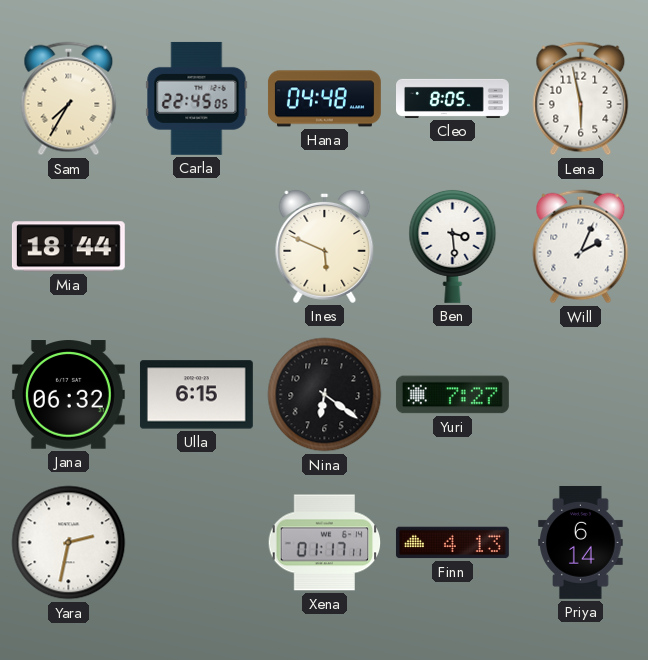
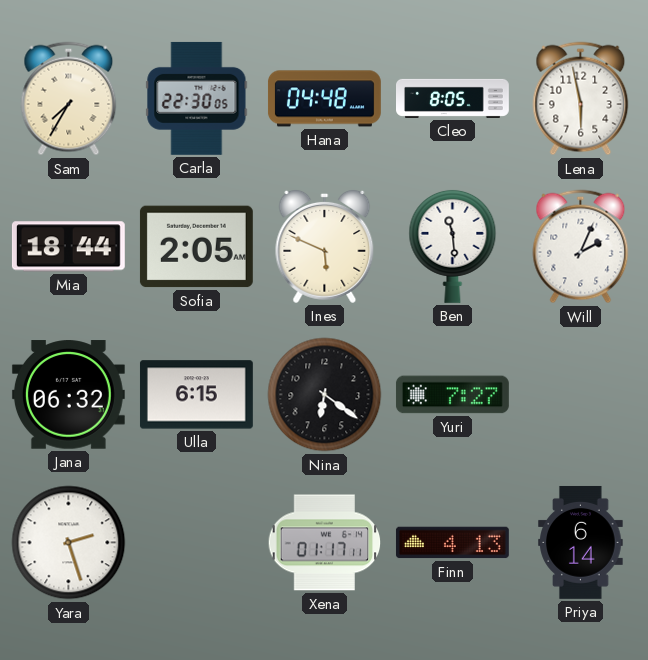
Carla: 22:45 -> 22:30 (197, 98)
Sofia: none -> 2:05 (196, 247)
Ben: 3:29 -> 11:29 (453, 246)
Yara: 2:32 -> 2:27 (69, 543)
